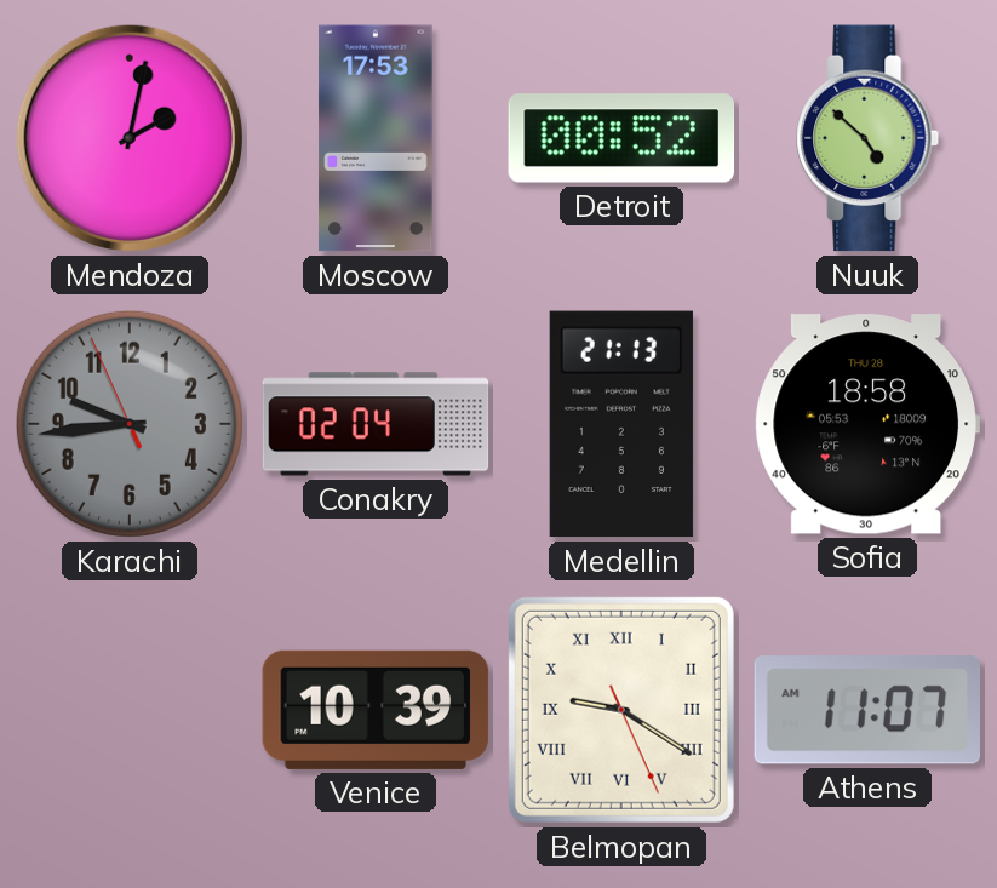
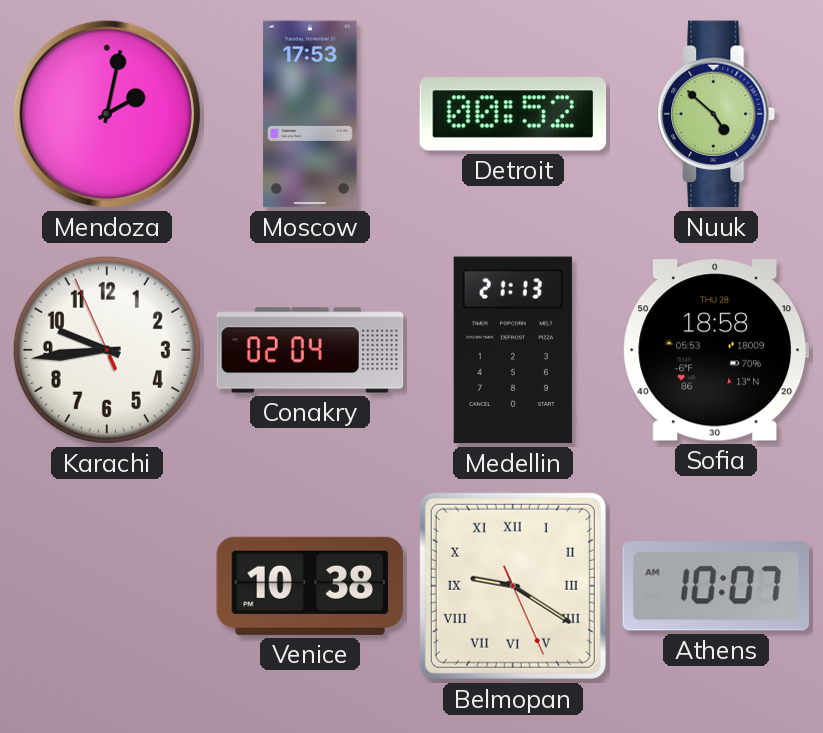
Karachi dial: grey -> white (107, 350)
Venice: 10:39 -> 10:38 (310, 586)
Athens: 11:07 -> 10:07 (715, 586)
